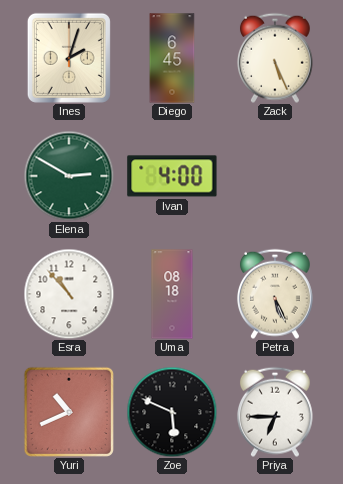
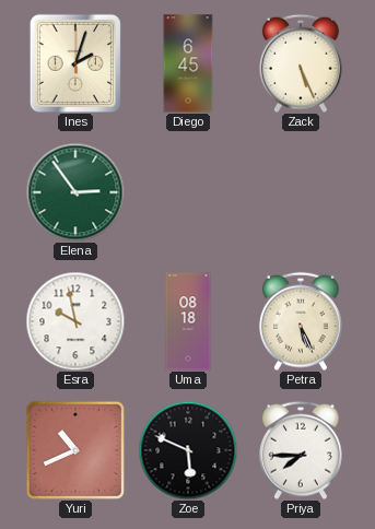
Elena: 2:50 -> 2:54 (75, 192)
Ivan: 4:00 -> none (172, 176)
Esra: 10:53 -> 9:58 (75, 321)
Priya: 6:45 -> 7:45 (301, 450)
